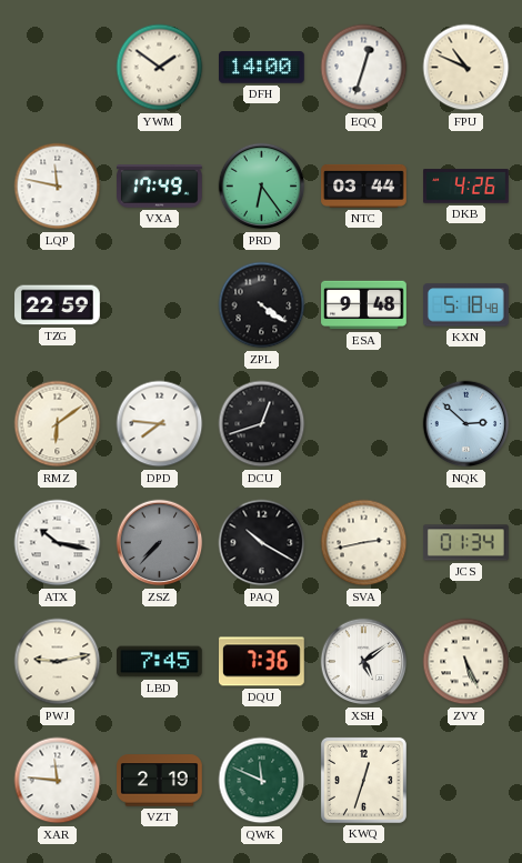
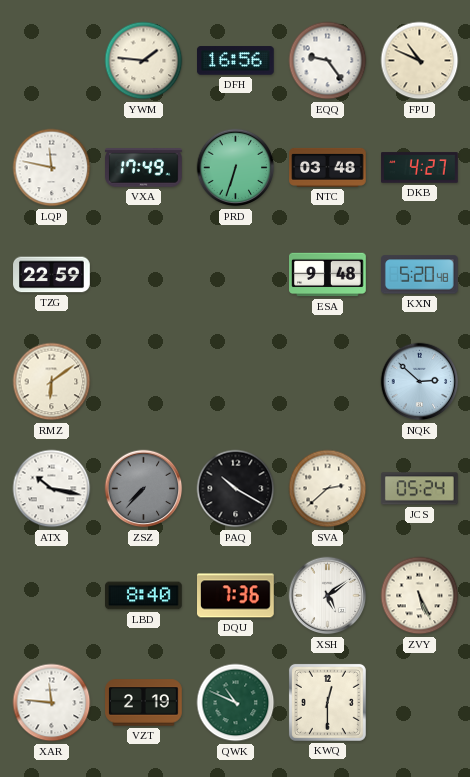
YWM: 1:51 -> 1:46 (144, 61)
DFH: 14:00 -> 16:56 (236, 61)
EQQ: 12:33 -> 9:24 (328, 61)
PRD: 6:24 -> 6:33 (236, 168)
NTC: 03:44 -> 03:48 (328, 167)
DKB: 4:26 -> 4:27 (420, 168)
ZPL: 4:21 -> none (262, 305)
KXN: 5:18 -> 5:20 (420, 275)
DPD: 7:46 -> none (160, 424)
DCU: 12:42 -> none (262, 424)
SVA: 2:43 -> 2:38 (328, 489)
JCS: 01:34 -> 05:24 (420, 489)
PWJ: 9:13 -> none (58, 662)
LBD: 7:45 -> 8:40 (144, 596)
QWK: 11:49 -> 10:49 (236, 703)
KWQ: 12:33 -> 12:30 (327, 702)
